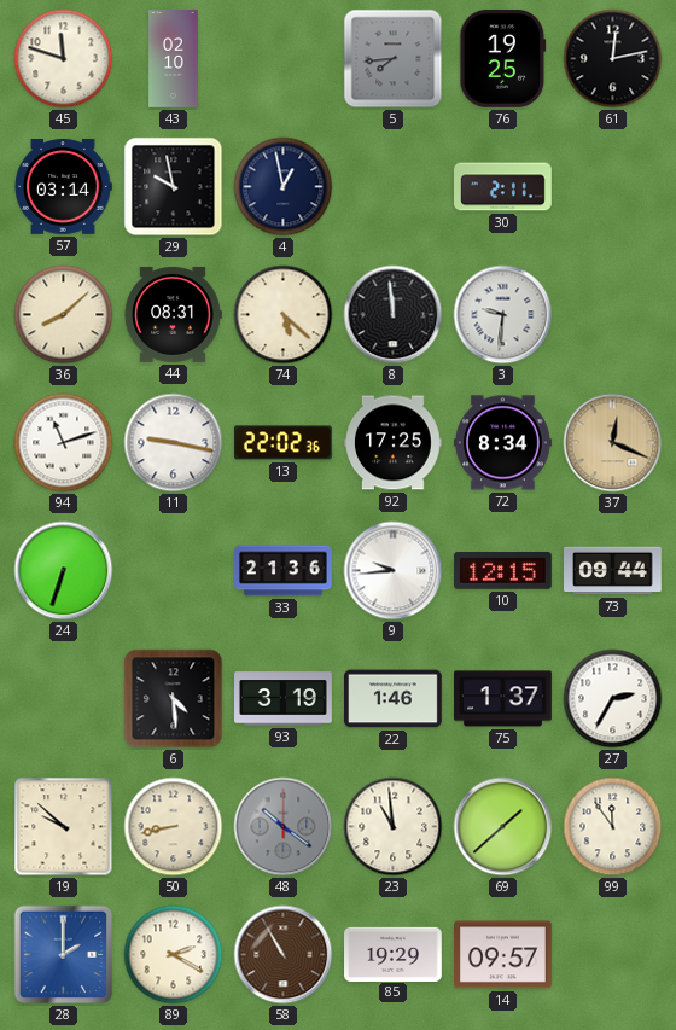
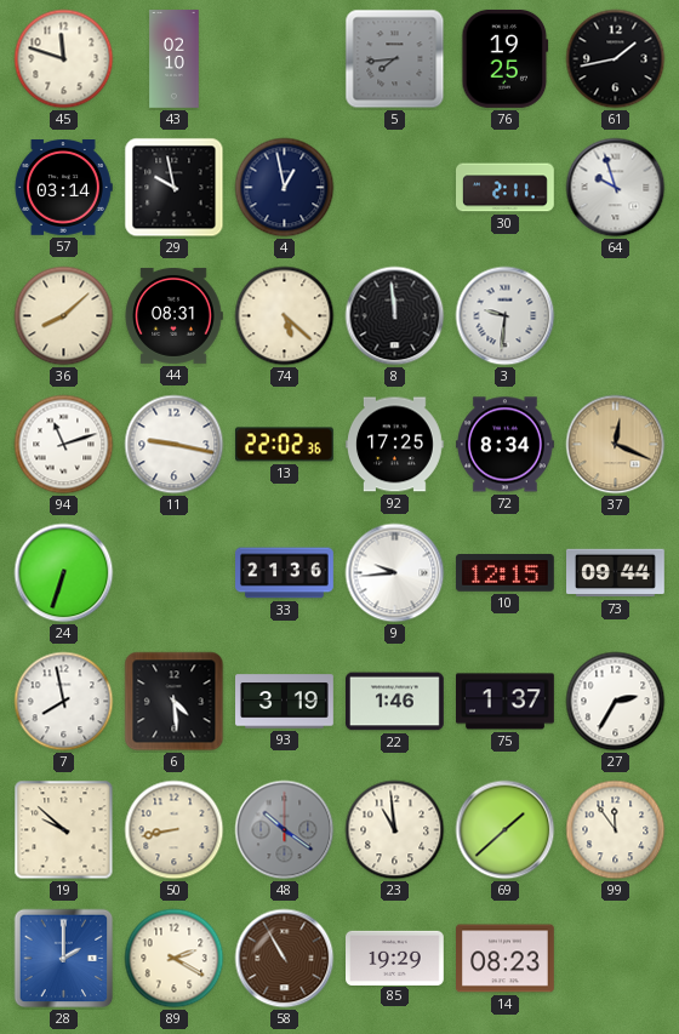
61: 12:13 -> 1:43 (616, 59)
64: none -> 9:57 (616, 188)
7: none -> 7:58 (64, 702)
14: 09:57 -> 08:23 (506, 959)
